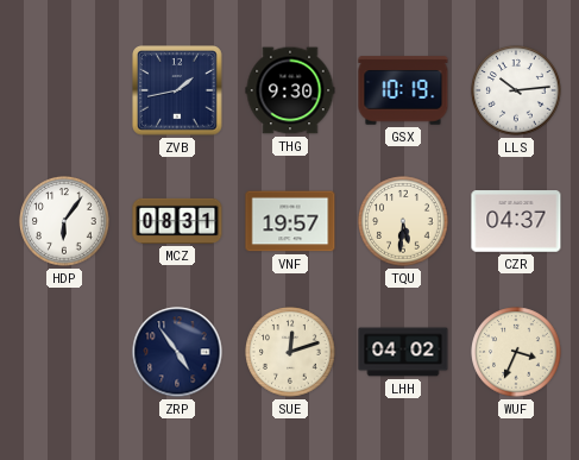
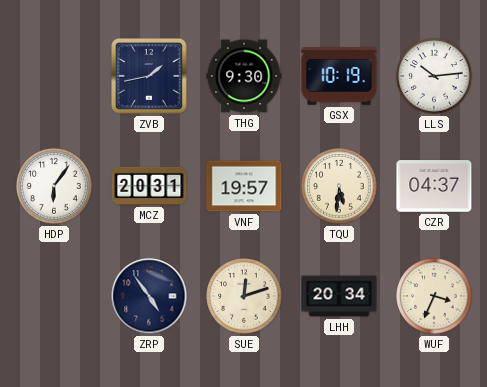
MCZ: 08:31 -> 20:31 (149, 186)
LHH: 04:02 -> 20:34 (339, 296)
